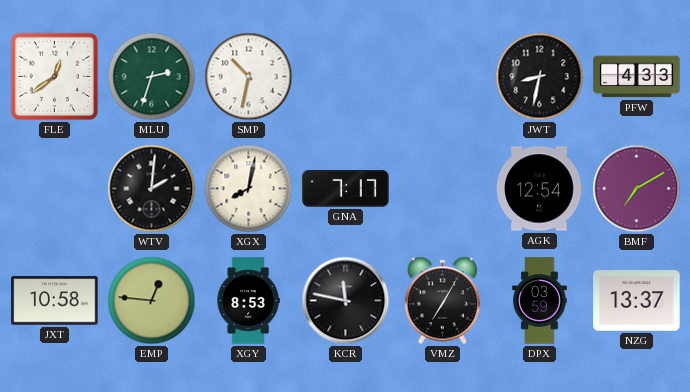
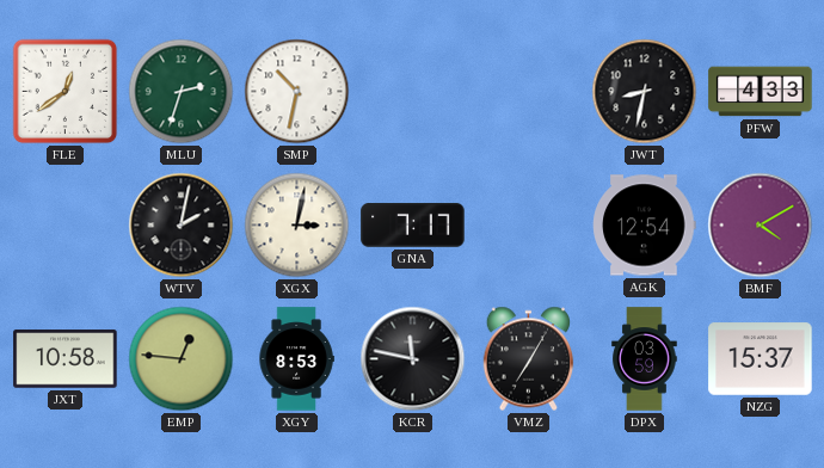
WTV: 2:01 -> 2:02 (182, 226)
XGX: 8:02 -> 3:02 (297, 226)
BMF: 7:10 -> 4:10 (761, 226)
NZG: 13:37 -> 15:37 (761, 359)
